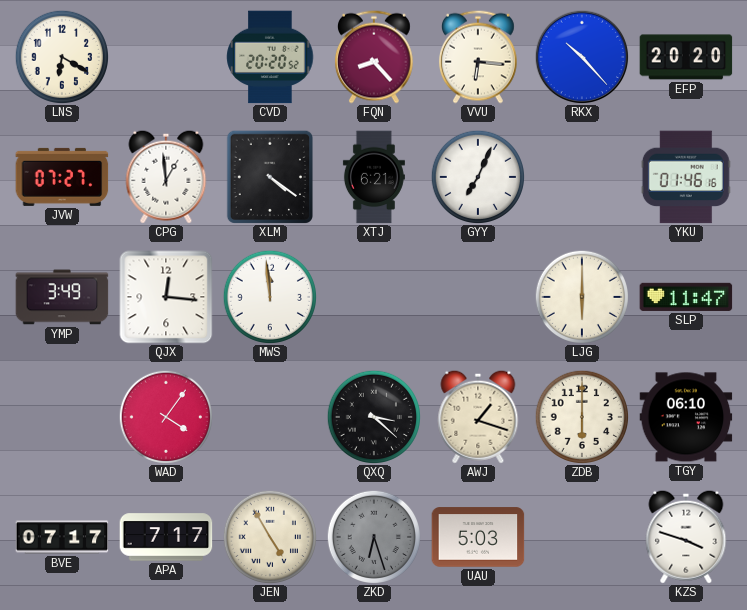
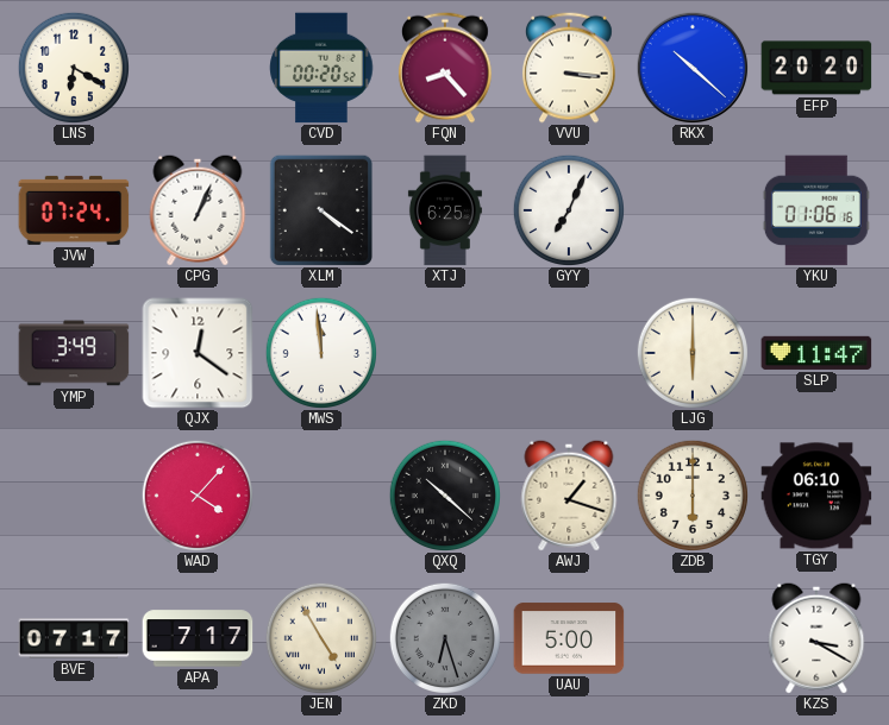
CVD: 20:20 -> 00:20 (321, 68)
VVU: 6:16 -> 3:16 (569, 68)
RKX: 10:23 -> 10:22 (693, 68)
JVW: 07:27 -> 07:24 (74, 210)
CPG: 12:59 -> 1:04 (198, 210)
XTJ: 6:21 -> 6:25 (445, 210)
YKU: 01:46 -> 01:06 (816, 210)
QJX: 12:16 -> 12:21 (198, 353)
WAD: 4:06 -> 4:07 (196, 494)
QXQ: 3:22 -> 10:22 (444, 494)
UAU: 5:03 -> 5:00 (569, 638)
KZS: 3:48 -> 3:20 (816, 638)
